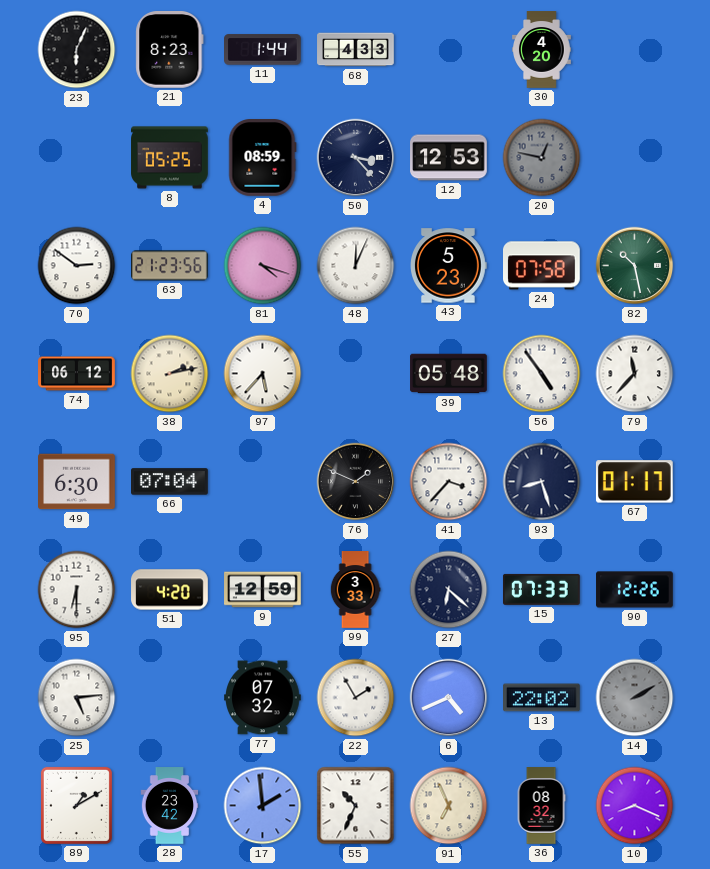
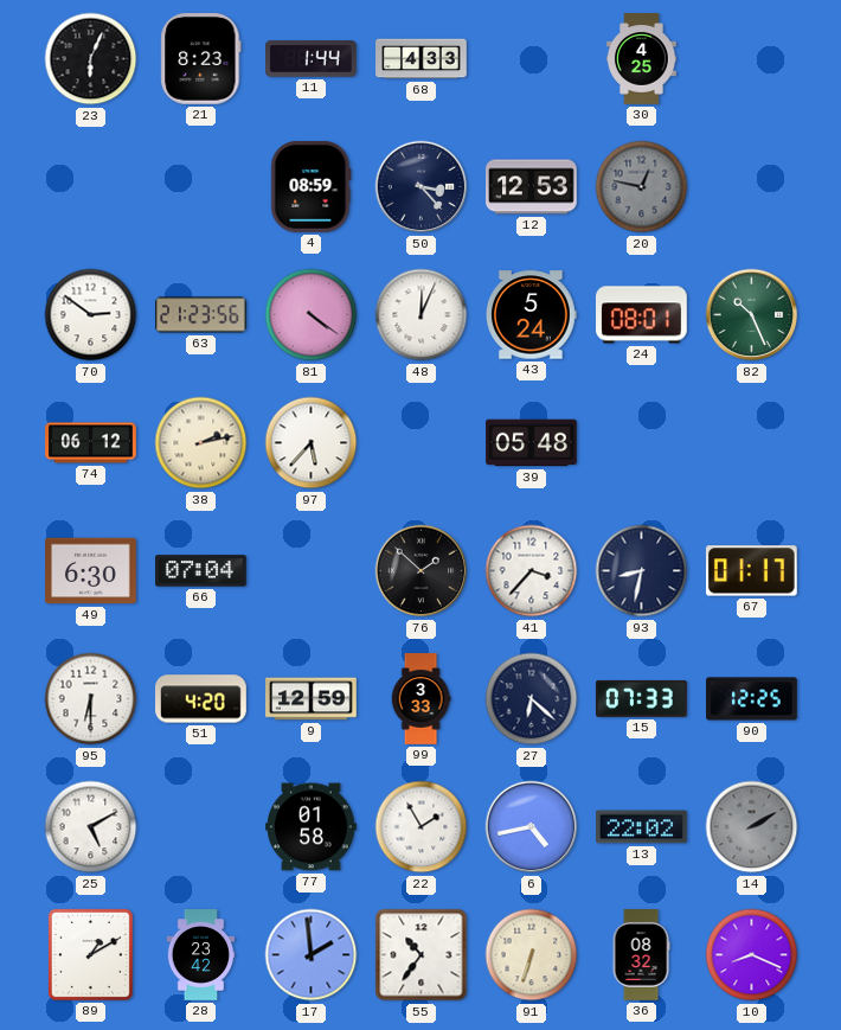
30: 4:20 -> 4:25 (642, 59)
8: 05:25 -> none (170, 158)
81: 4:18 -> 4:21 (312, 315)
43: 5:23 -> 5:24 (532, 315)
24: 07:58 -> 08:01 (642, 315)
82: 10:28 -> 10:26 (752, 315)
56: 4:54 -> none (542, 374)
79: 11:37 -> none (635, 374)
76: 1:49 -> 1:52 (422, 571)
93: 8:27 -> 8:32 (642, 571)
90: 12:26 -> 12:25 (752, 699)
25: 5:14 -> 5:10 (91, 827)
77: 07:32 -> 01:58 (312, 827)
6: 4:41 -> 4:43 (532, 827)
55: 10:34 -> 10:36 (422, 955)
91: 6:56 -> 6:33 (532, 955)
